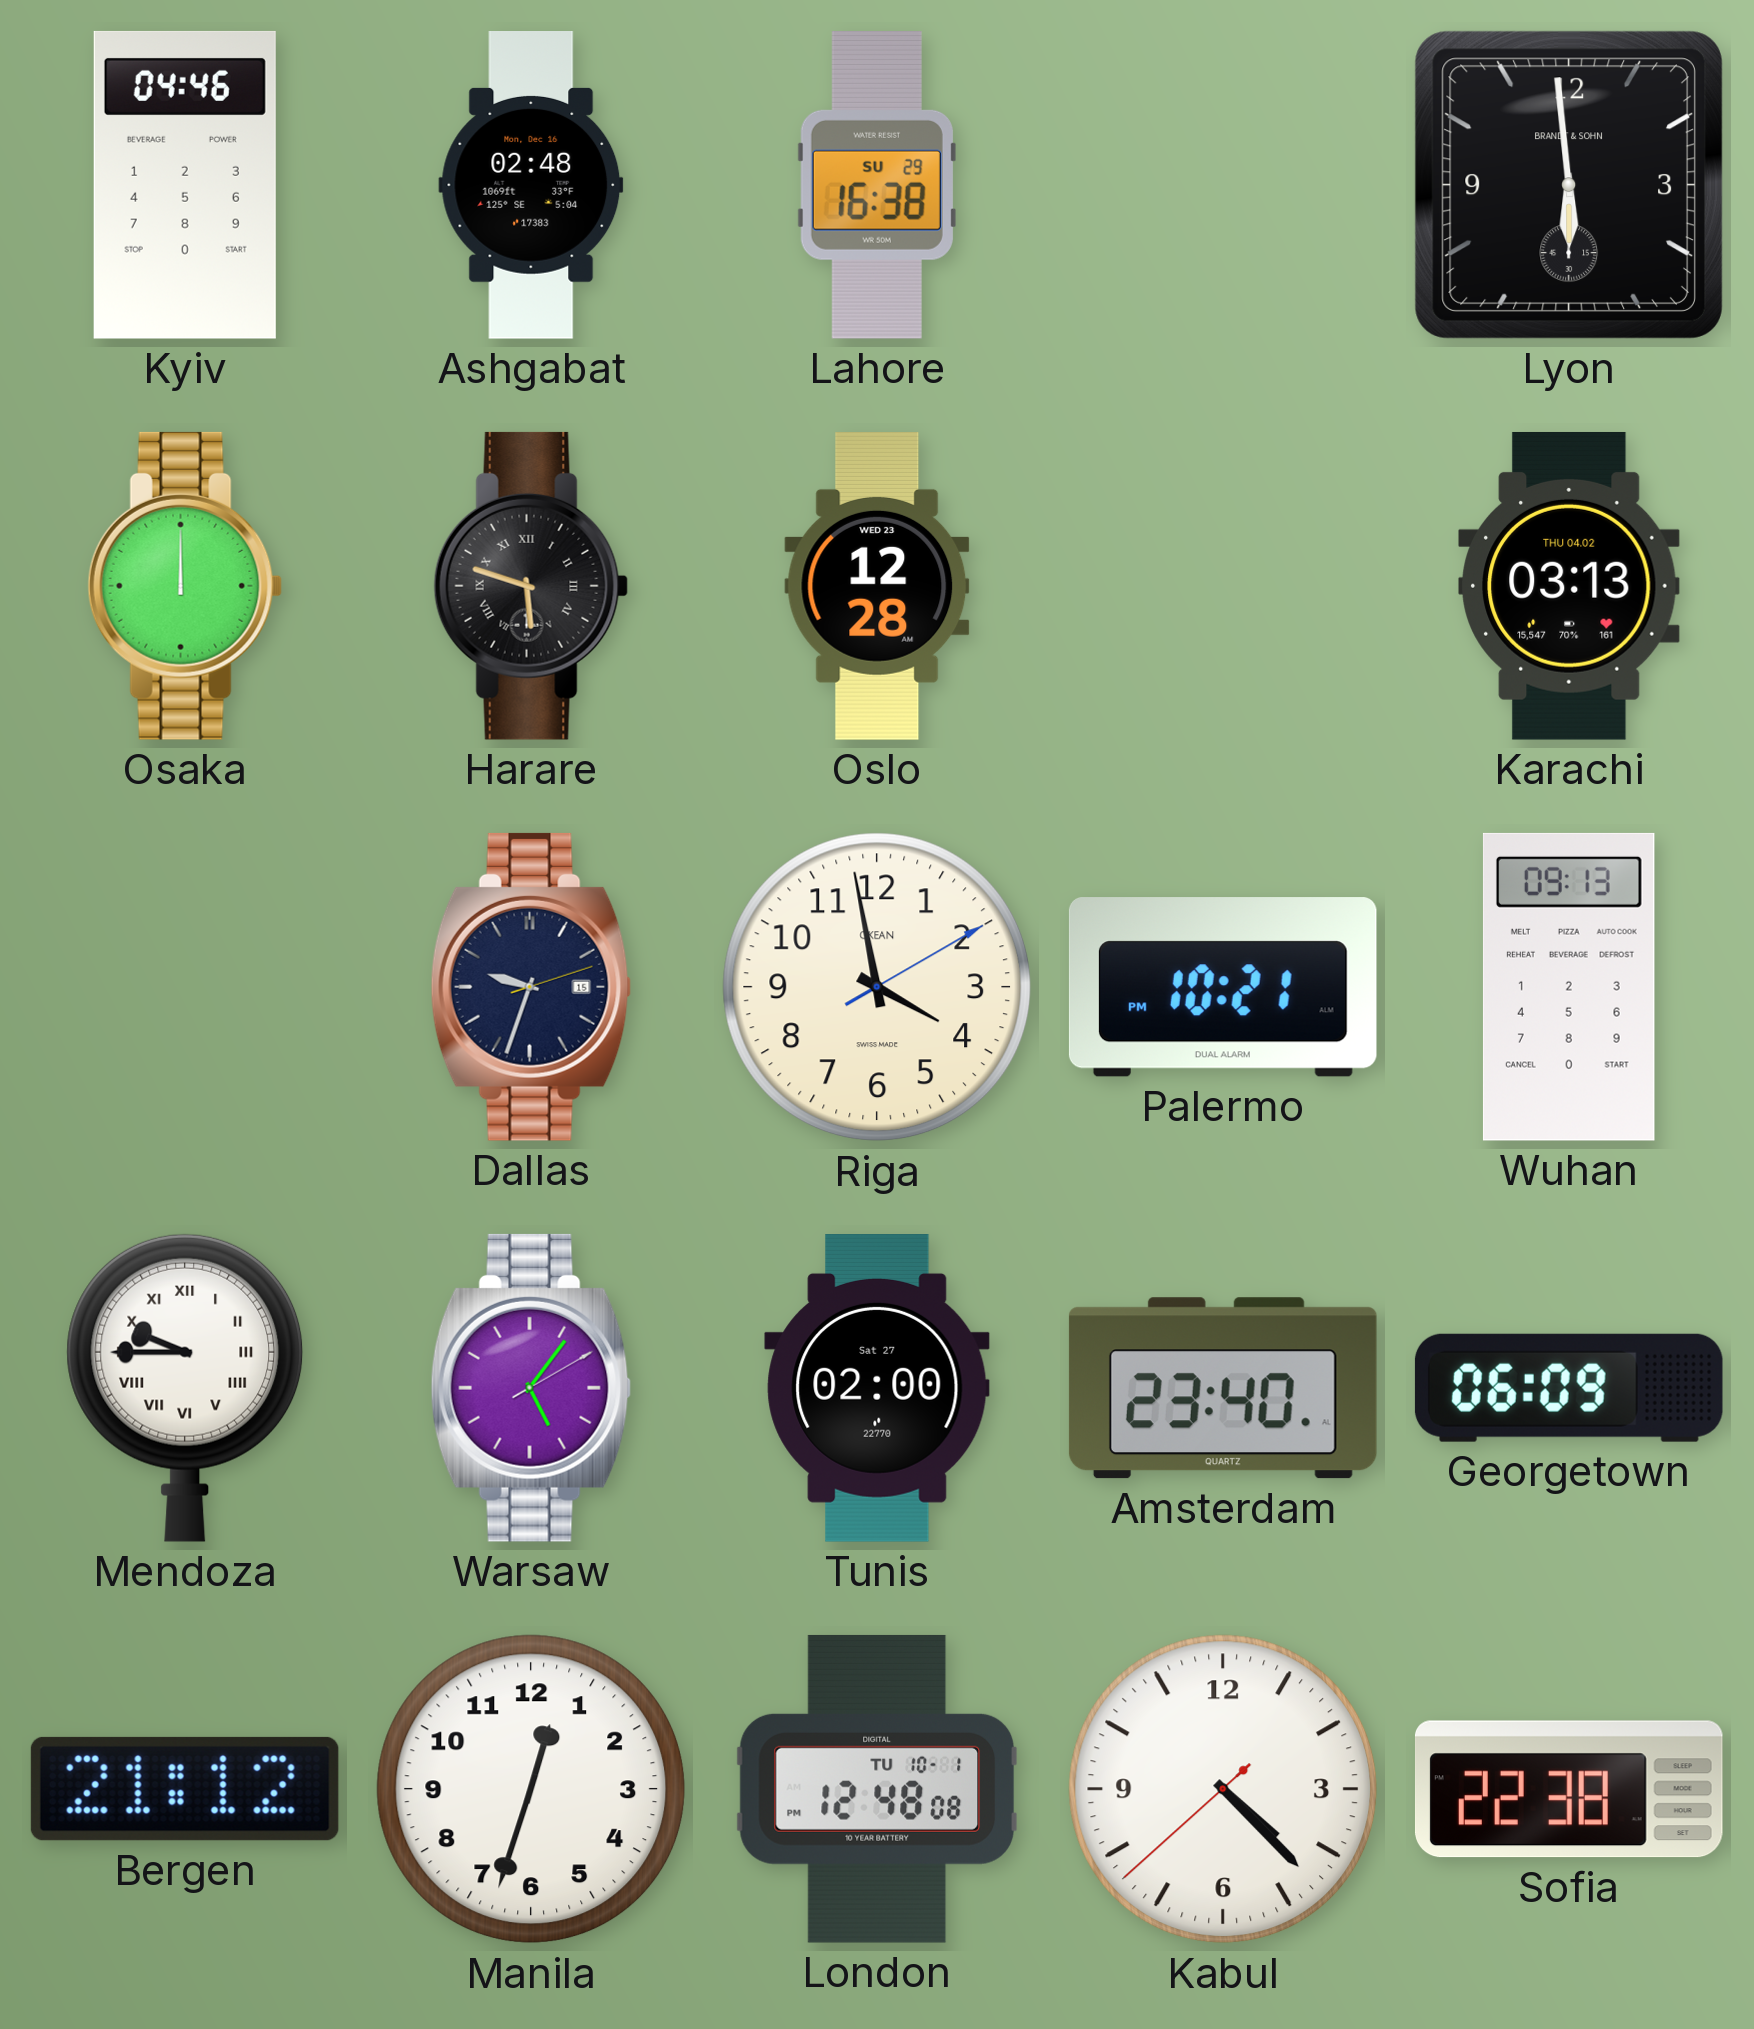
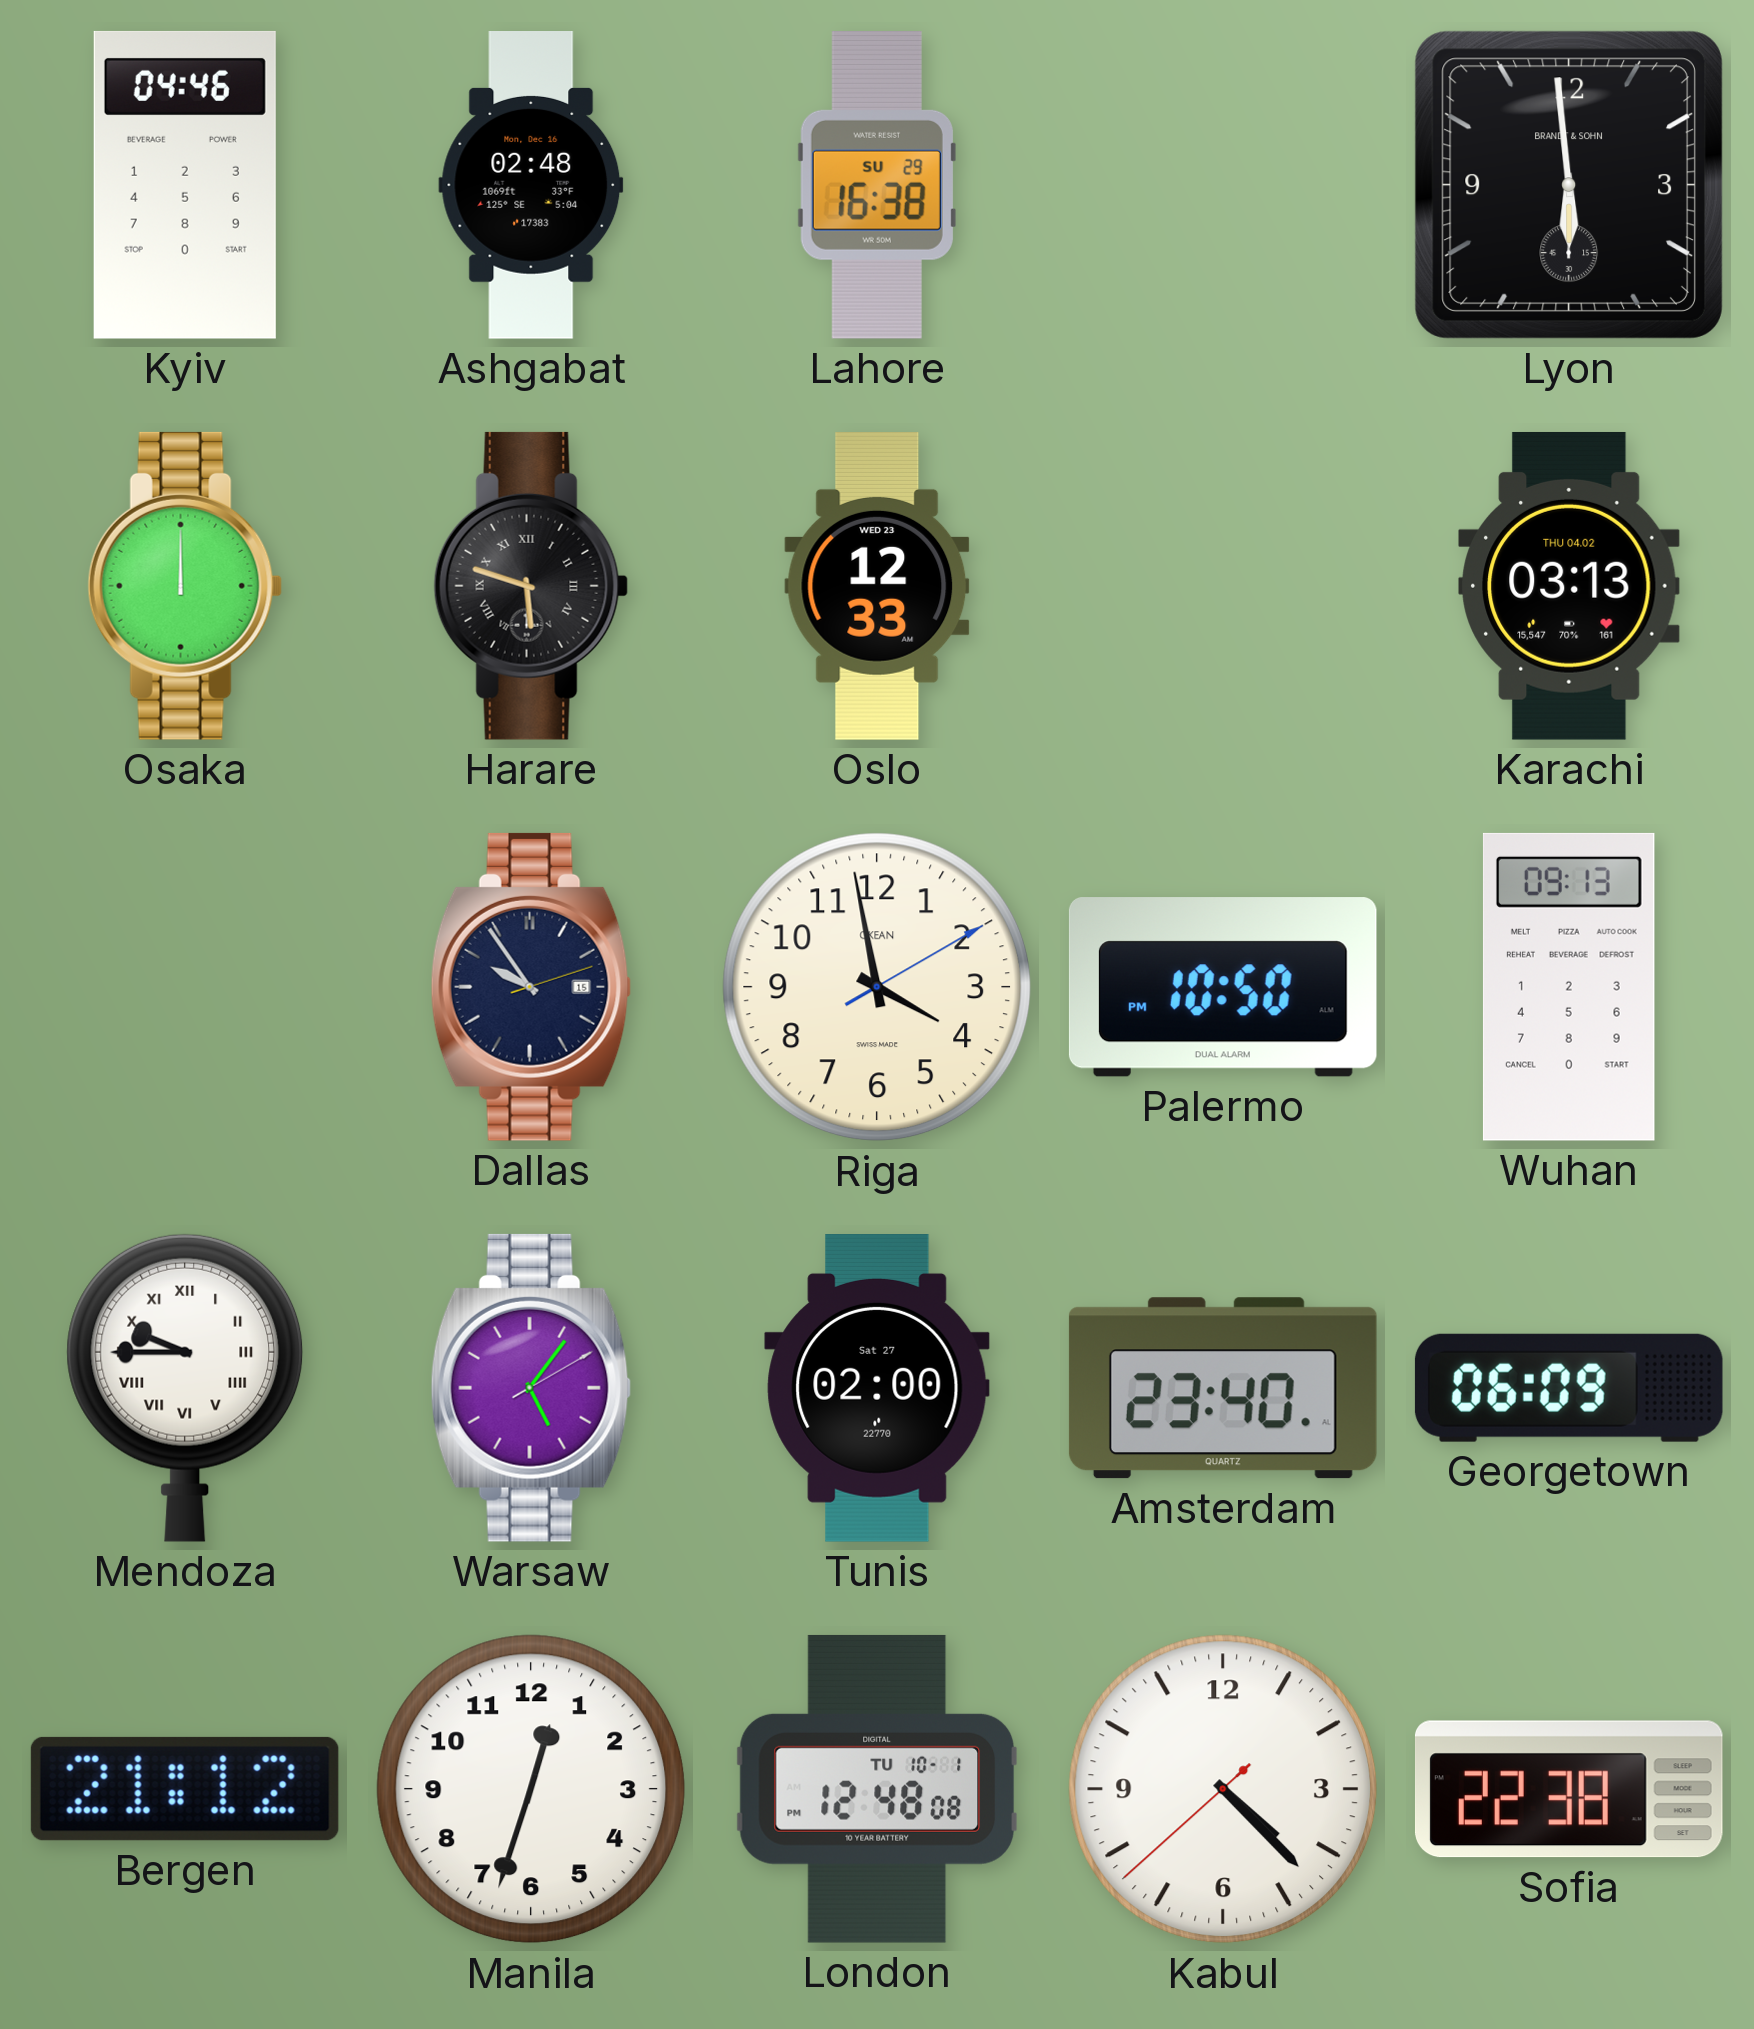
Oslo: 12:28 -> 12:33 (877, 587)
Dallas: 9:33 -> 9:54 (531, 987)
Palermo: 10:21 -> 10:50 (1223, 987)
